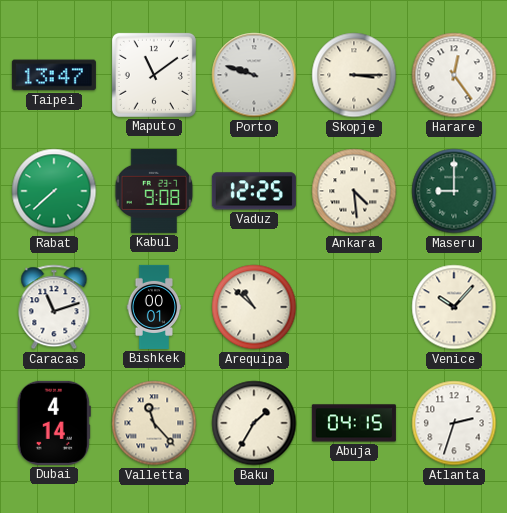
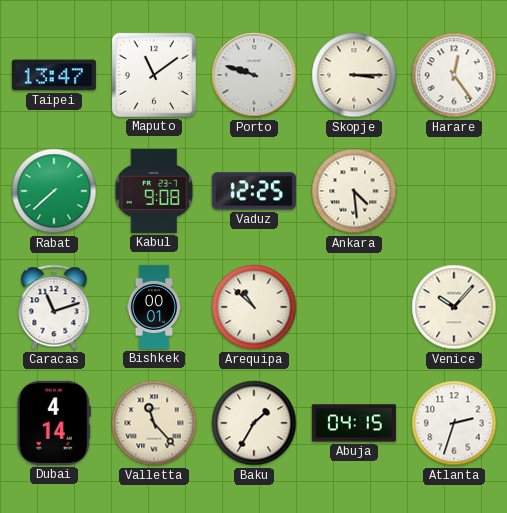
Maseru: 9:00 -> none (454, 191)
